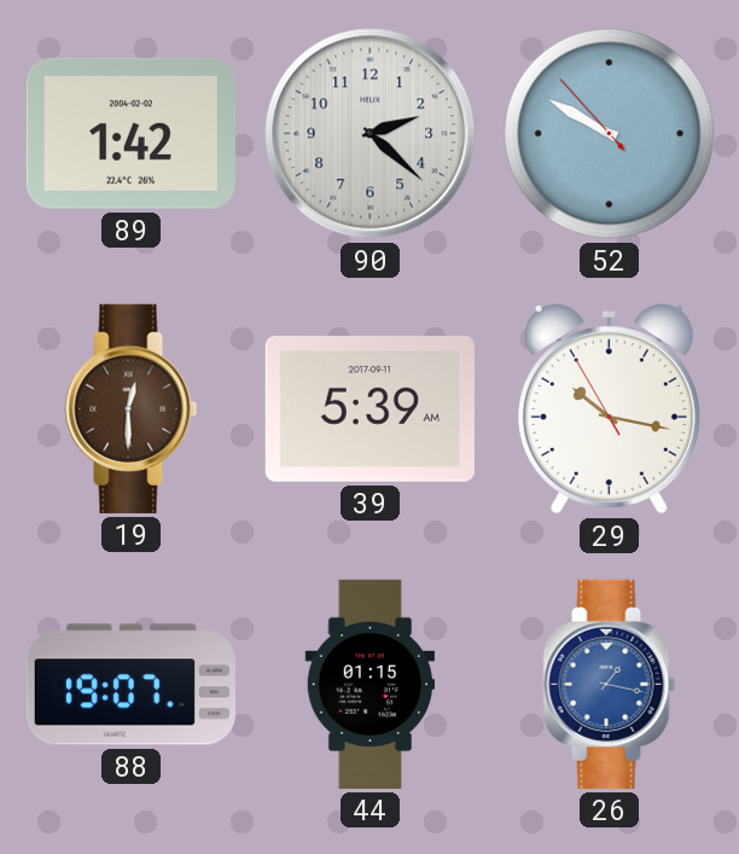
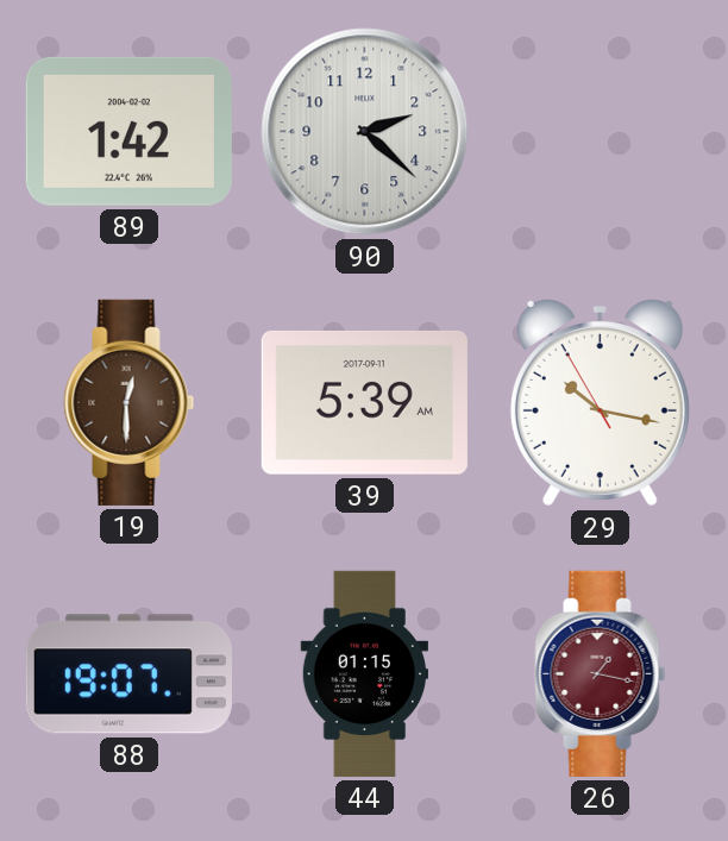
52: 9:49 -> none (610, 134)
26 dial: blue -> burgundy (601, 673)
